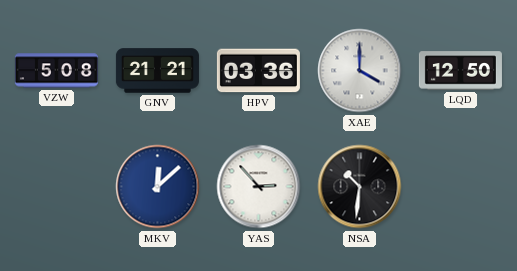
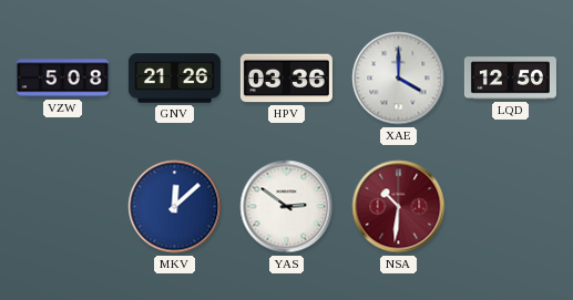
GNV: 21:21 -> 21:26 (174, 79)
YAS: 2:53 -> 2:51 (287, 207)
NSA dial: black -> burgundy (399, 207)
